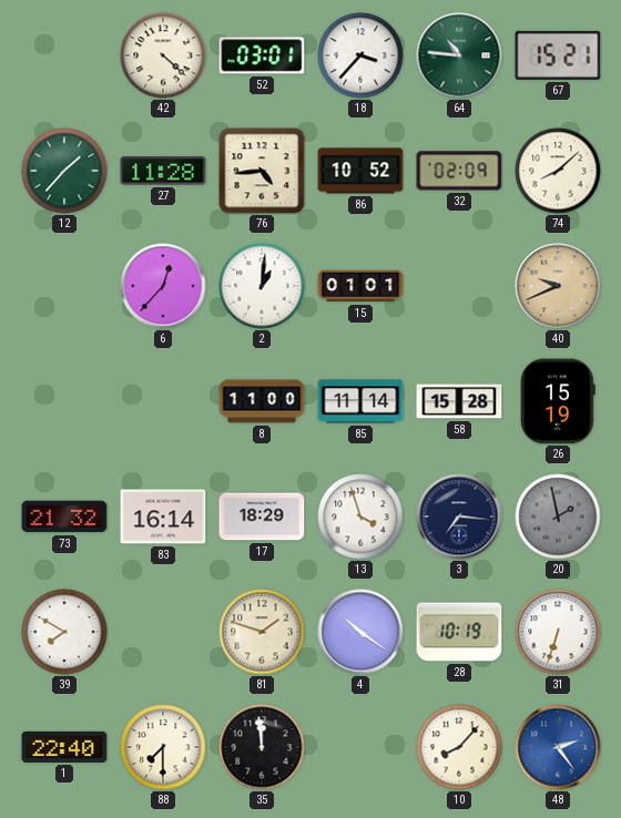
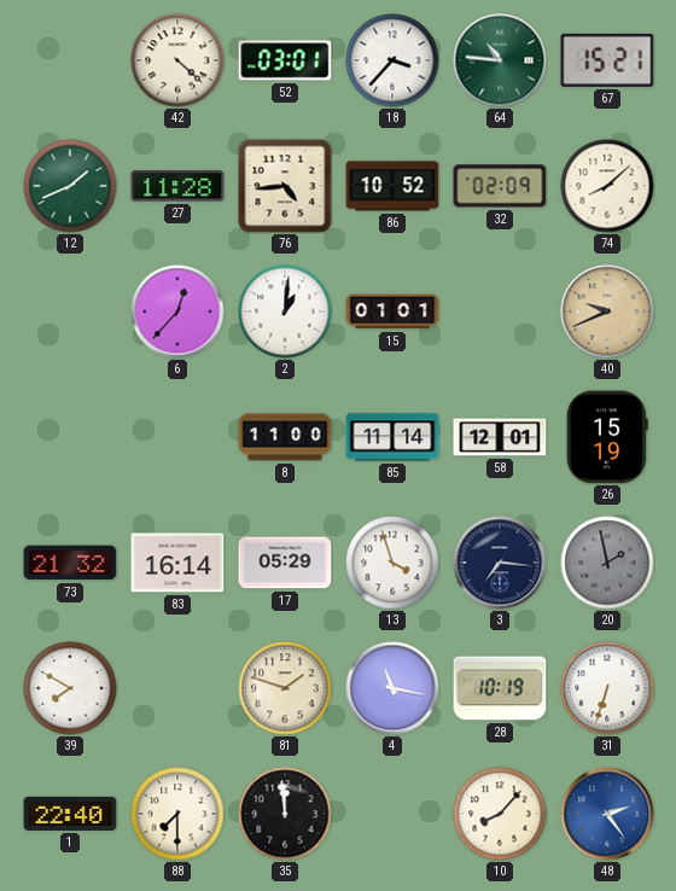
12: 1:37 -> 1:41 (70, 186)
58: 15:28 -> 12:01 (500, 437)
17: 18:29 -> 05:29 (285, 563)
4: 10:21 -> 11:17 (392, 688)
